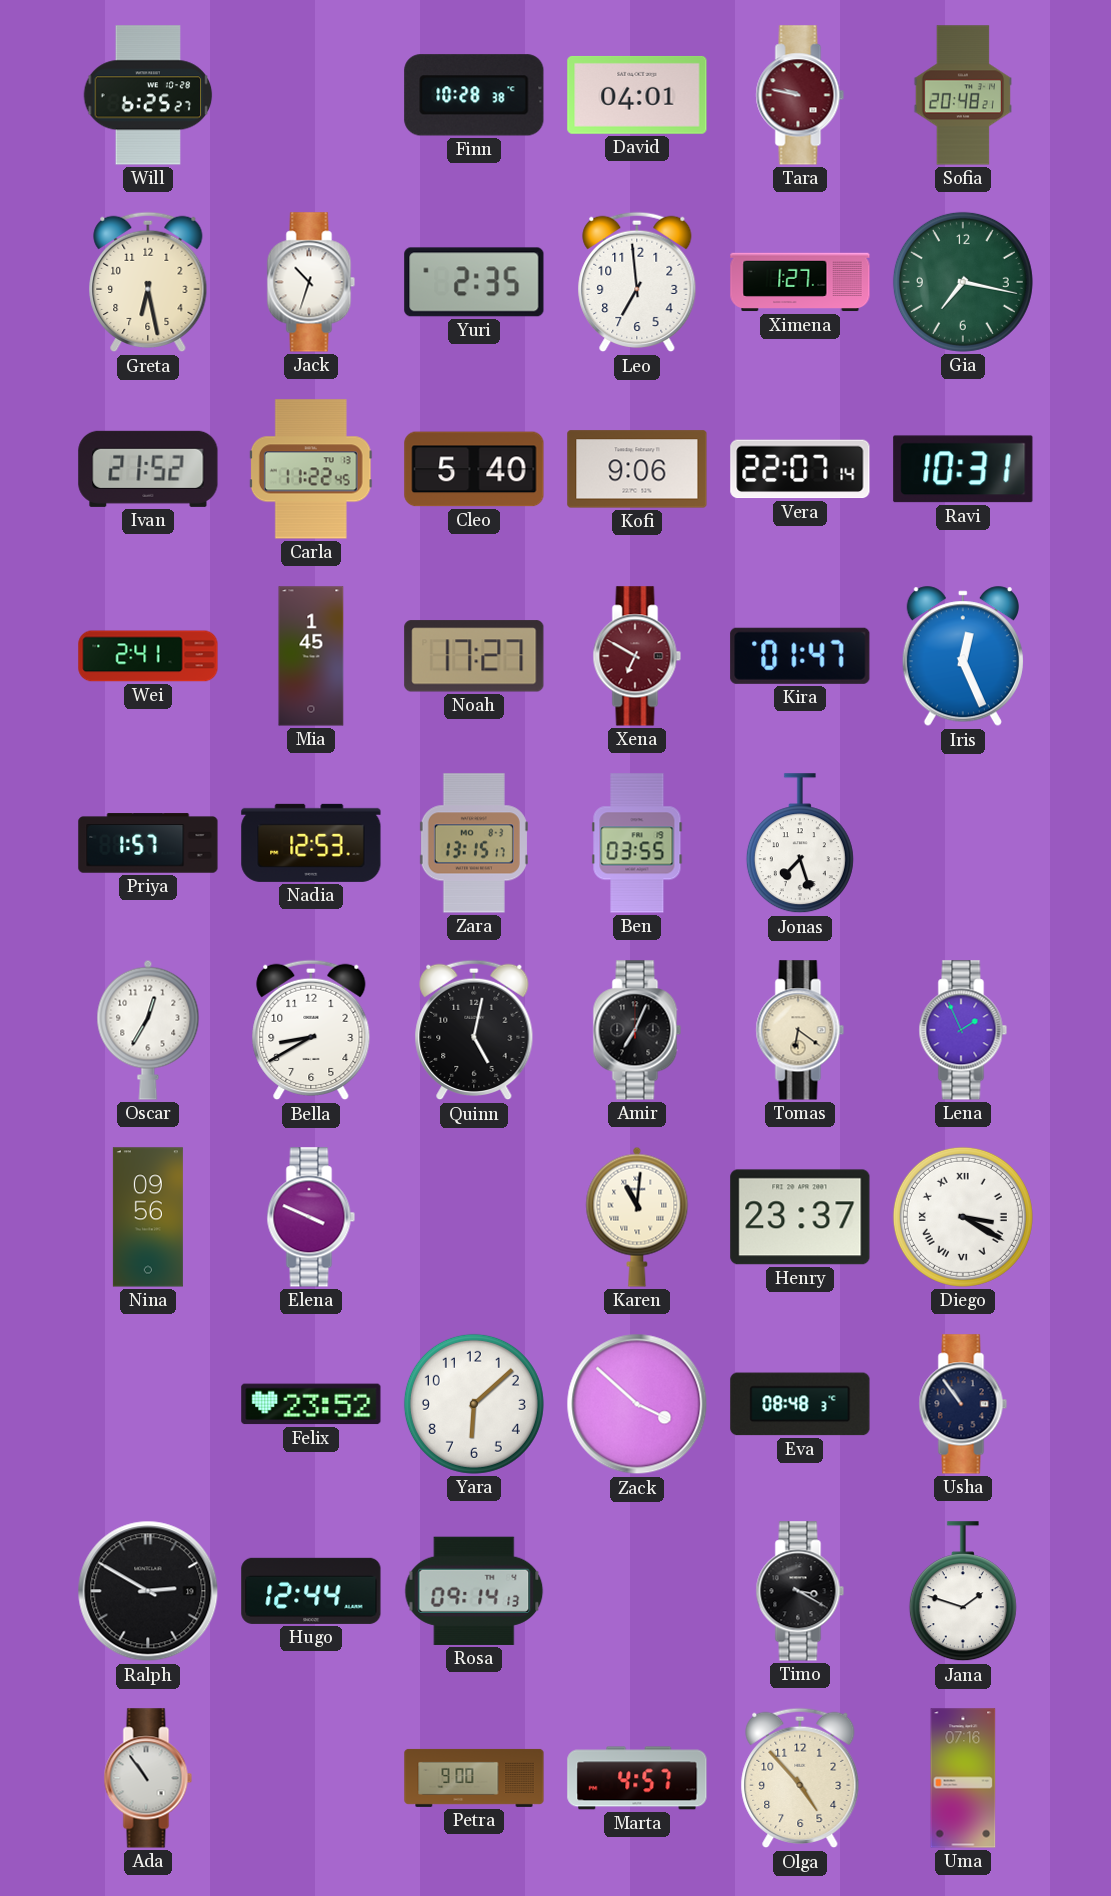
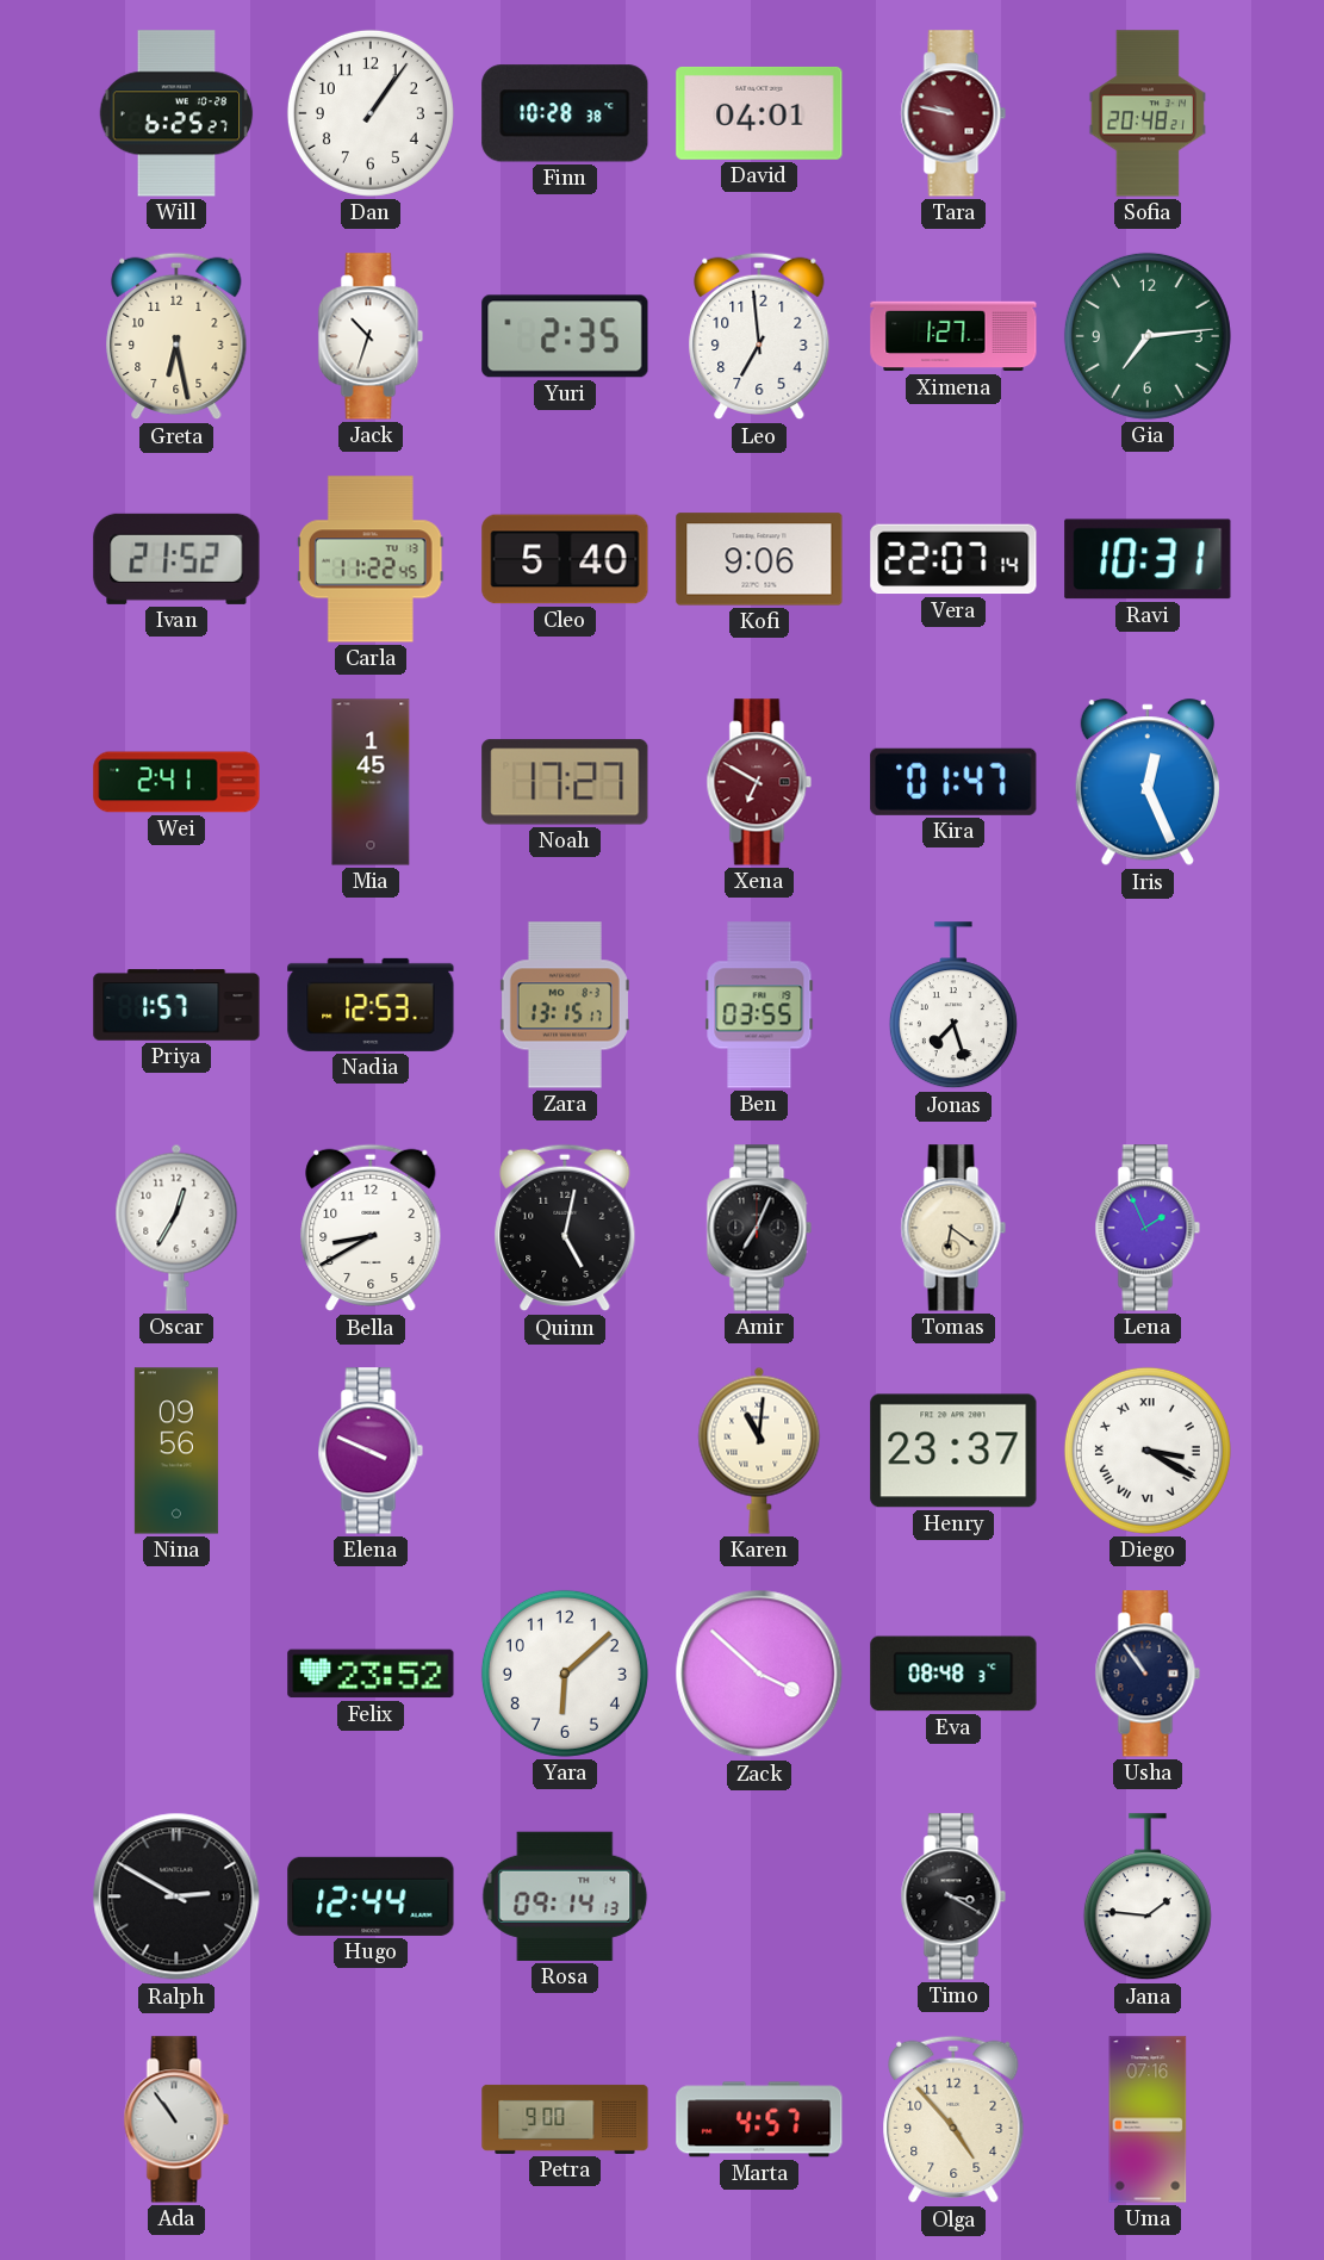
Dan: none -> 1:06 (371, 113)
Gia: 7:17 -> 7:14 (1148, 336)
Jana: 1:48 -> 1:46 (1148, 1898)
